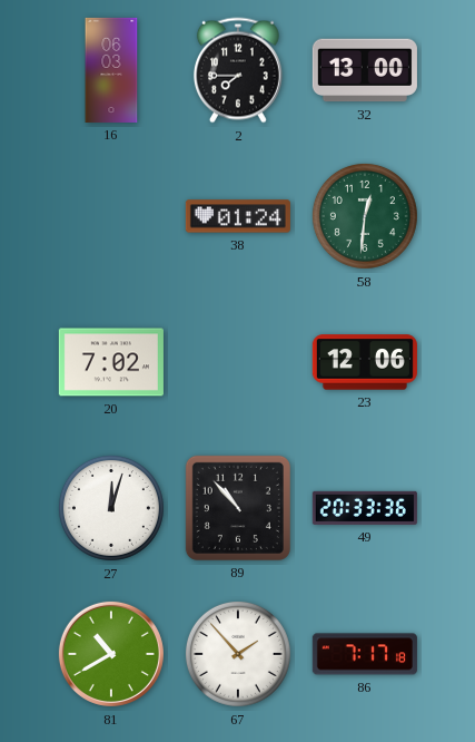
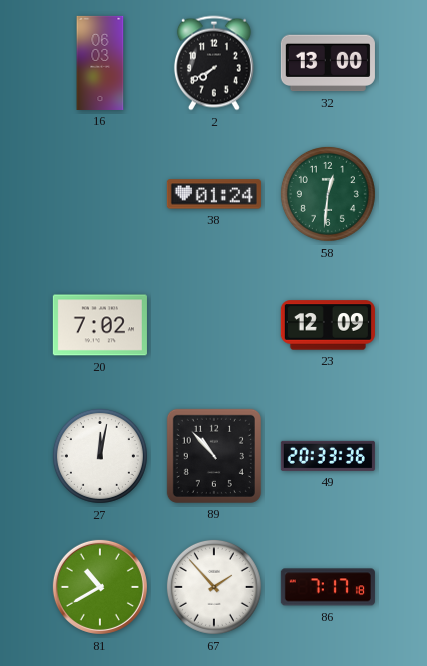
2: 7:45 -> 7:40 (214, 63)
23: 12:06 -> 12:09 (328, 325)
27: 12:03 -> 12:02 (100, 456)
